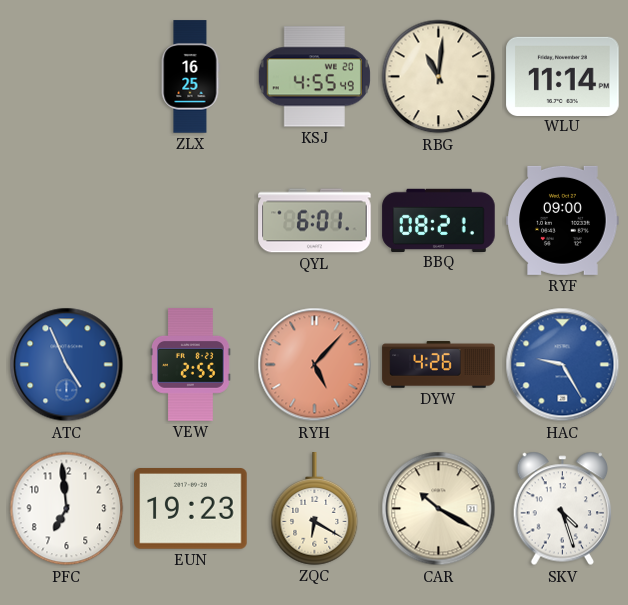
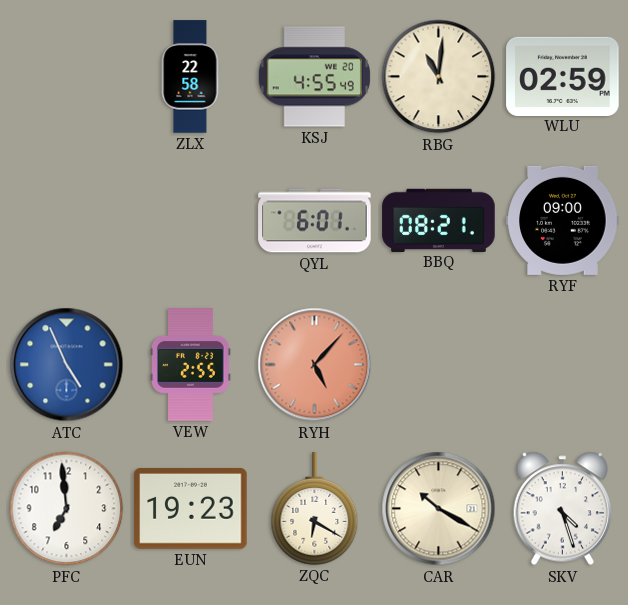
ZLX: 16:25 -> 22:58 (190, 77)
WLU: 11:14 -> 02:59 (563, 76)
DYW: 4:26 -> none (439, 365)
HAC: 9:25 -> none (563, 365)
